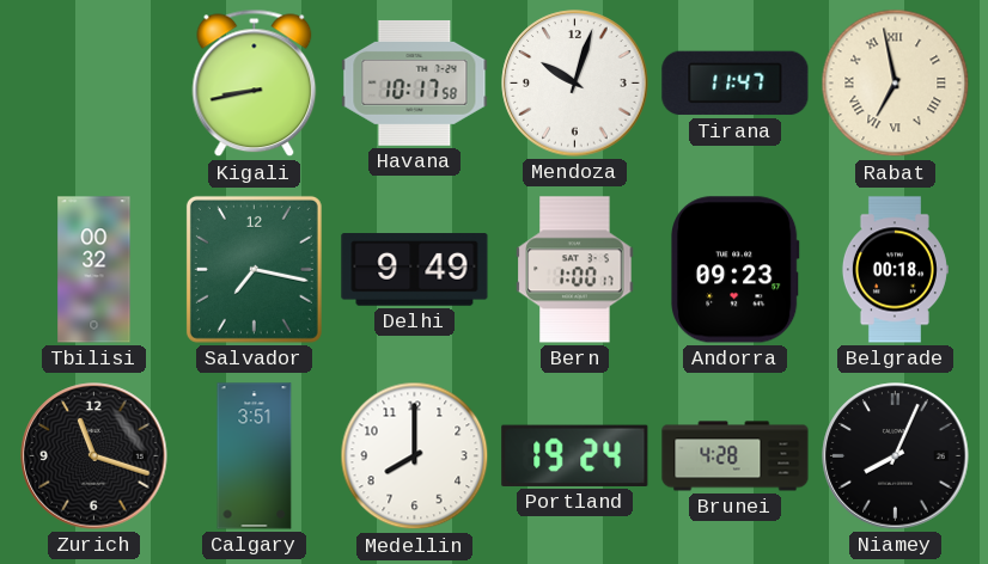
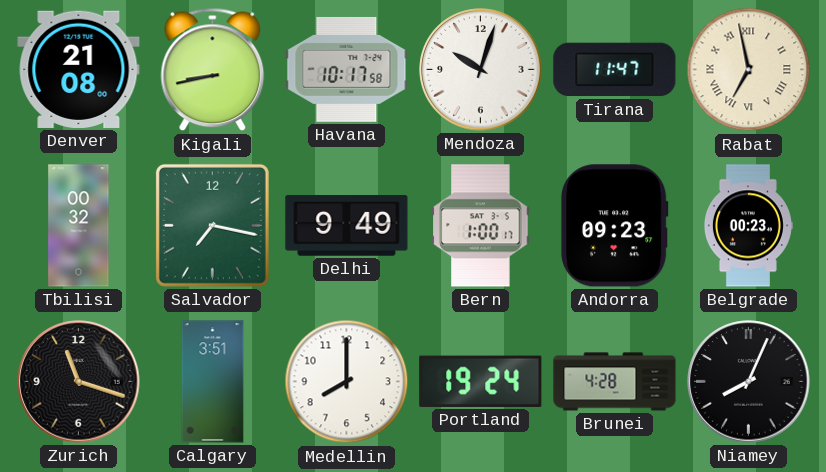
Denver: none -> 21:08 (79, 69)
Belgrade: 00:18 -> 00:23 (748, 226)
